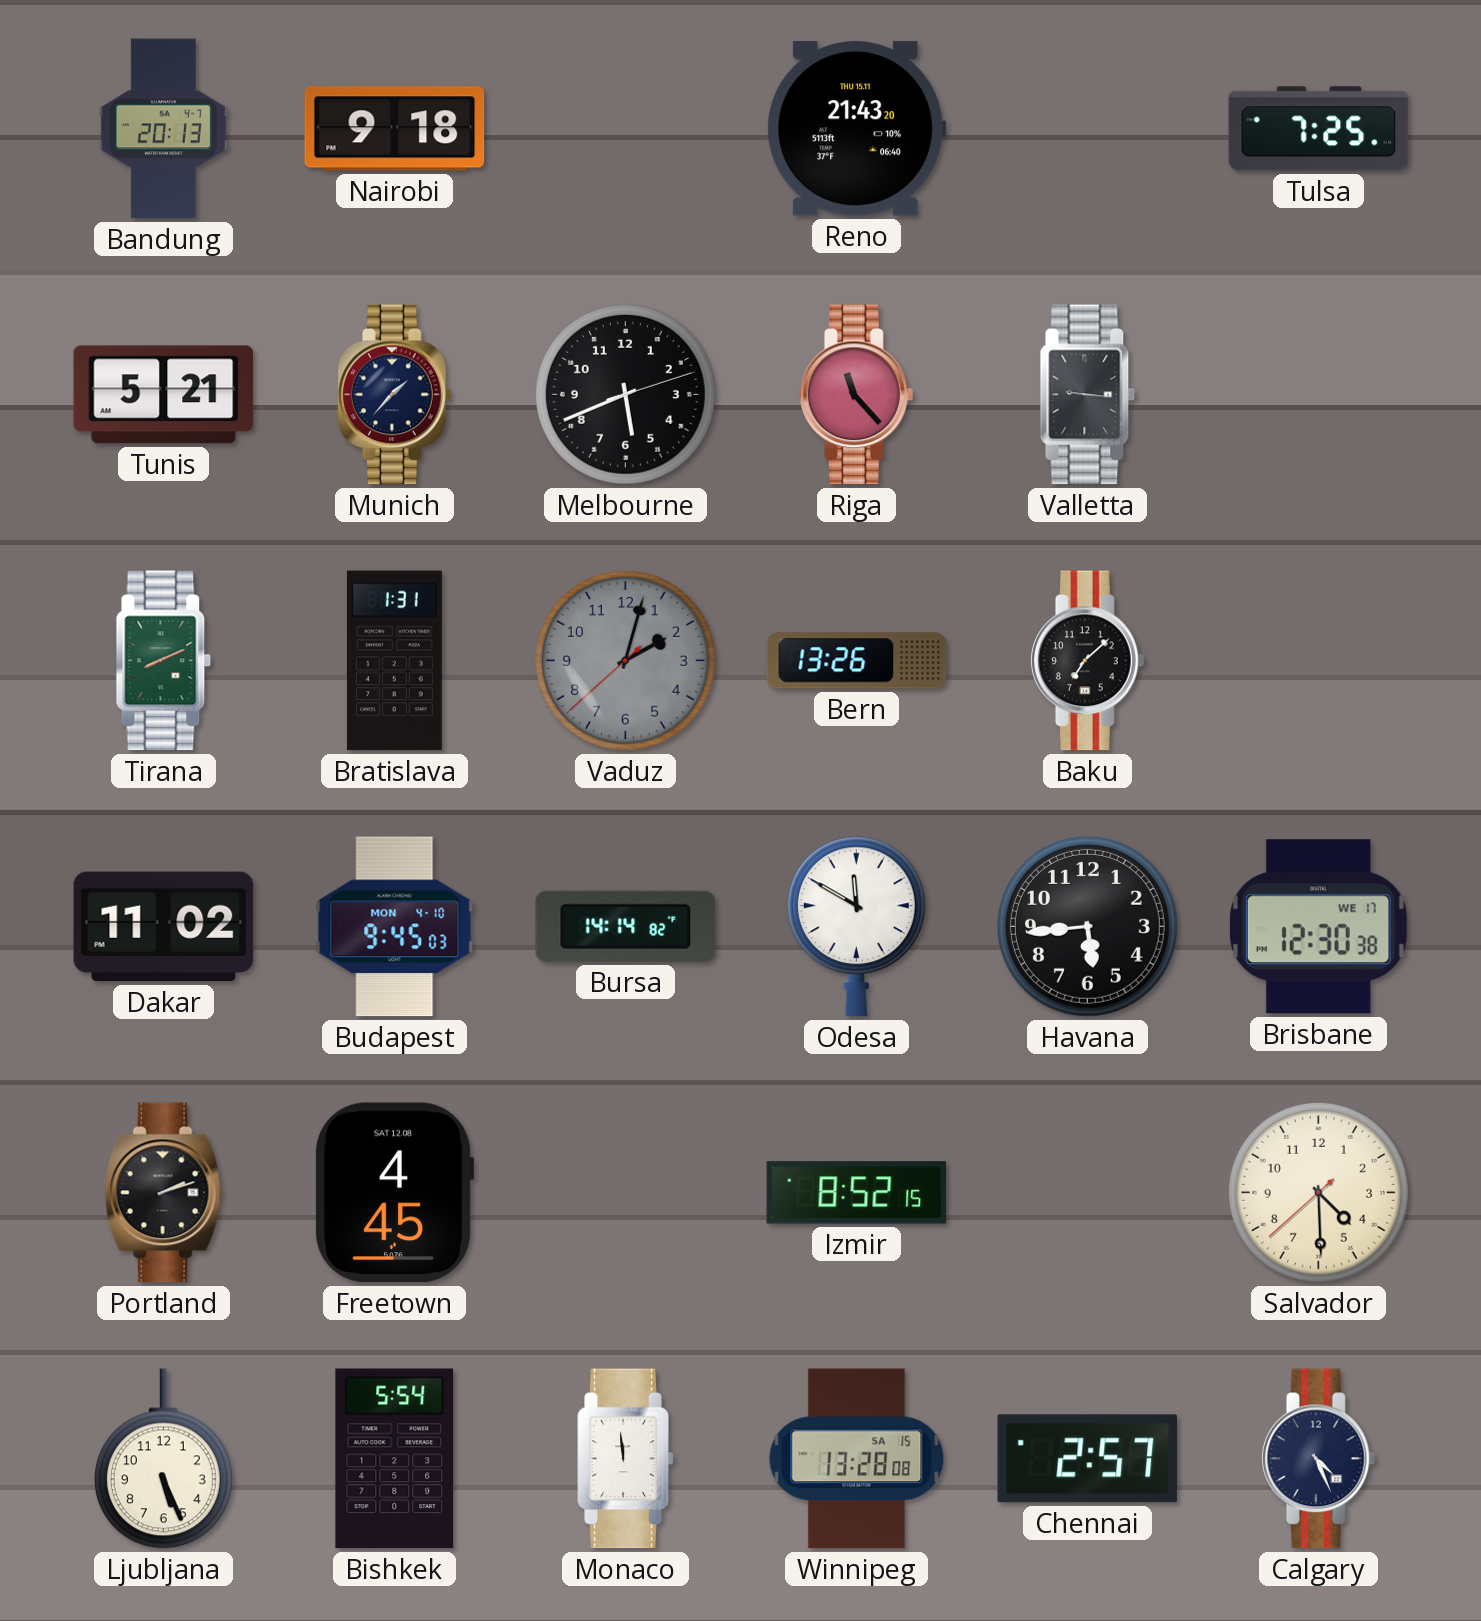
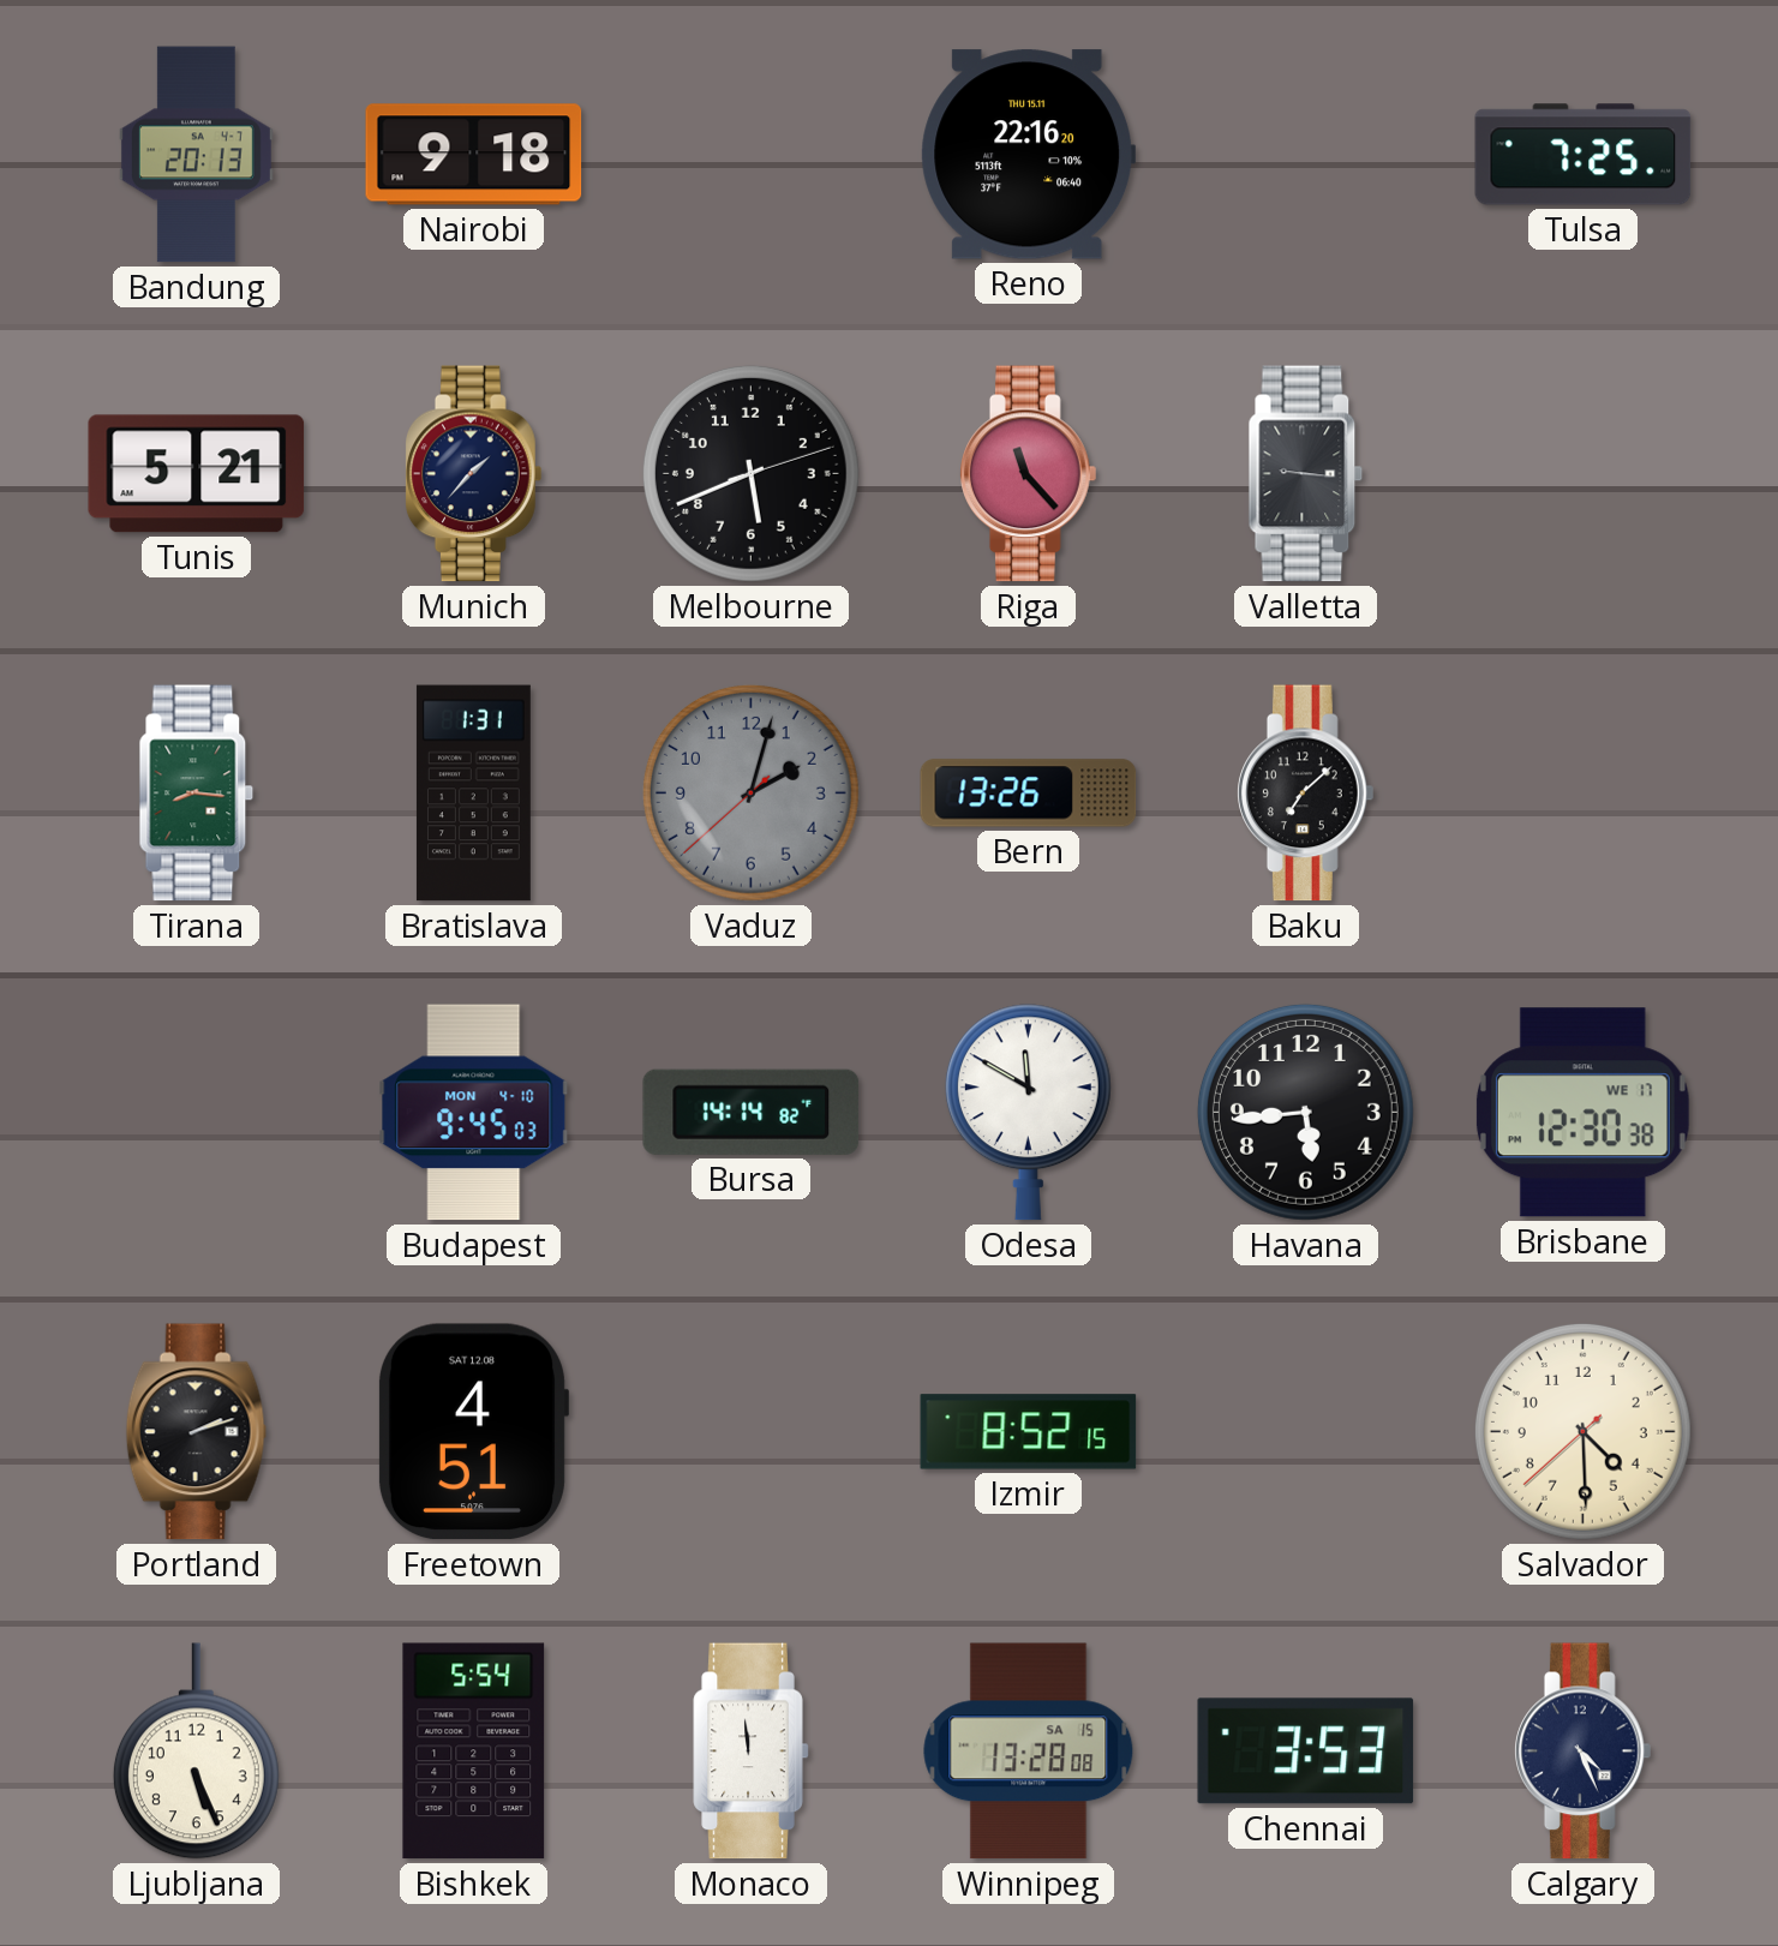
Reno: 21:43 -> 22:16 (1029, 155)
Tirana: 8:11 -> 8:16 (197, 794)
Dakar: 11:02 -> none (164, 927)
Freetown: 4:45 -> 4:51 (473, 1432)
Chennai: 2:57 -> 3:53 (1306, 1752)
